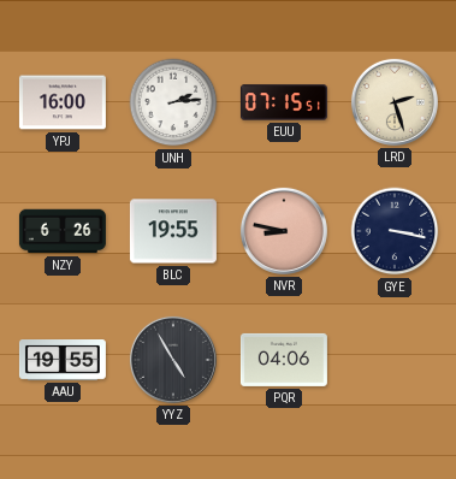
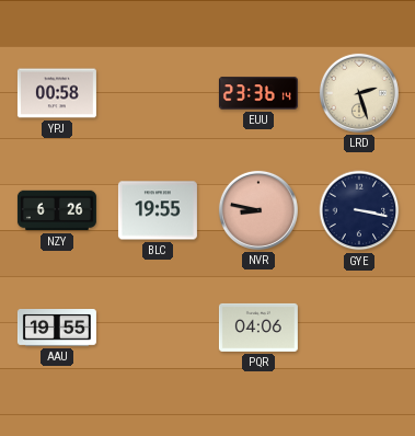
YPJ: 16:00 -> 00:58 (57, 93)
UNH: 2:14 -> none (173, 102)
EUU: 07:15 -> 23:36 (258, 93)
YYZ: 4:55 -> none (173, 360)
